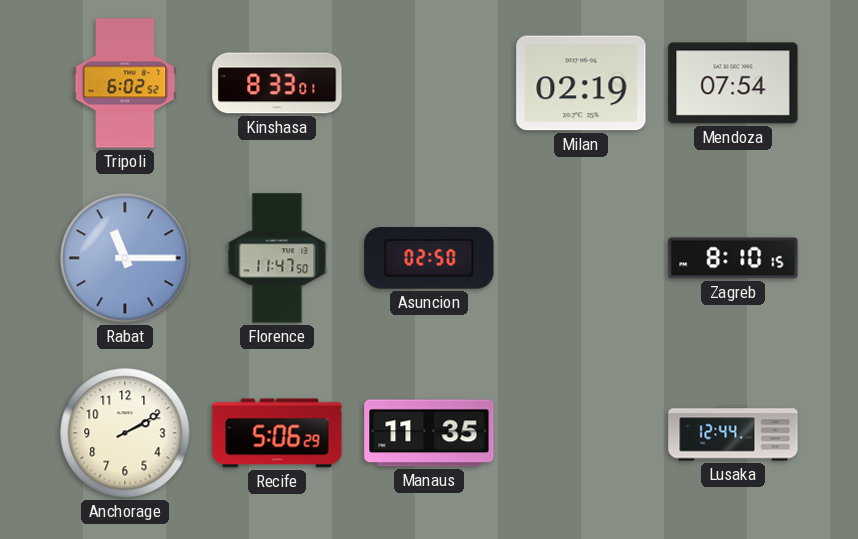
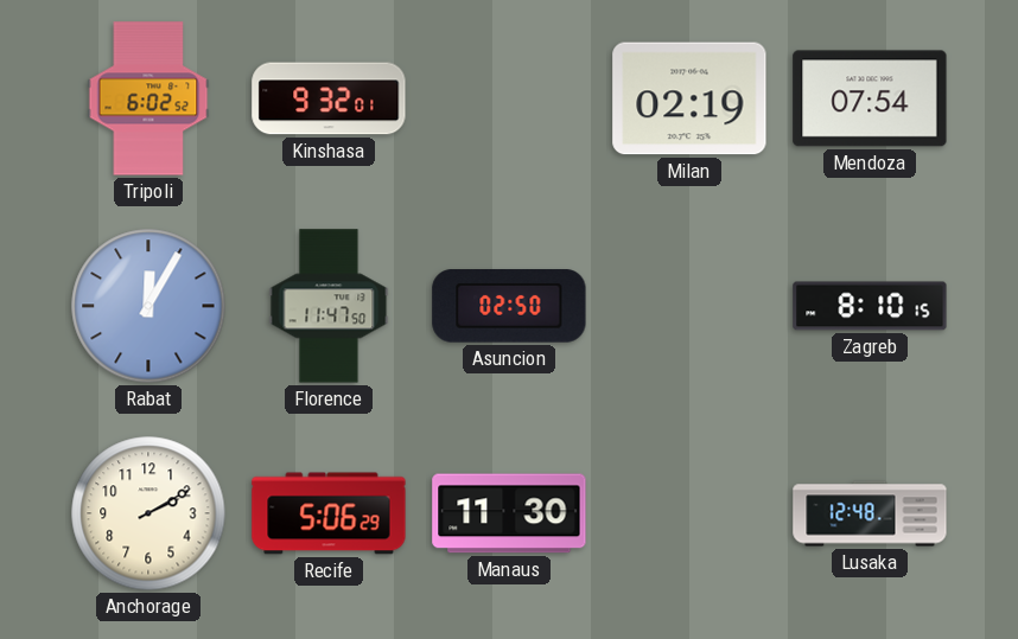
Kinshasa: 8:33 -> 9:32 (329, 98)
Rabat: 11:15 -> 12:05 (148, 306)
Manaus: 11:35 -> 11:30 (509, 513)
Lusaka: 12:44 -> 12:48 (870, 513)
